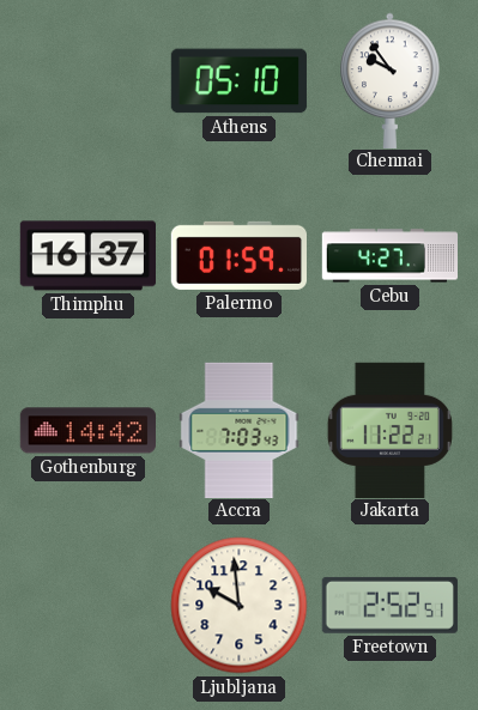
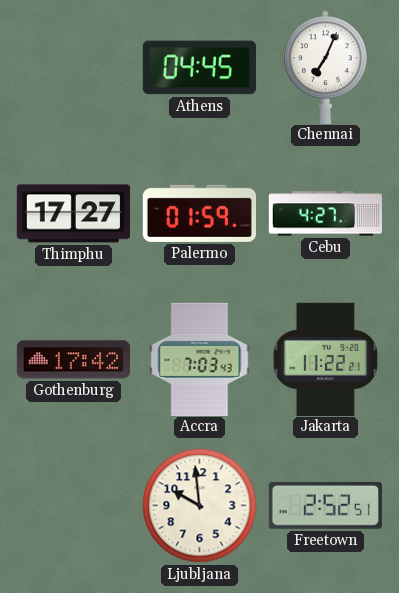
Athens: 05:10 -> 04:45 (199, 68)
Chennai: 9:54 -> 7:04 (326, 67)
Thimphu: 16:37 -> 17:27 (73, 214)
Gothenburg: 14:42 -> 17:42 (73, 360)
